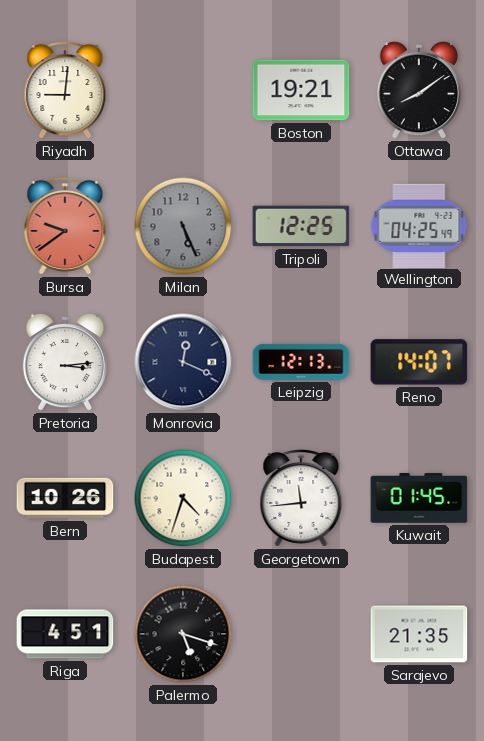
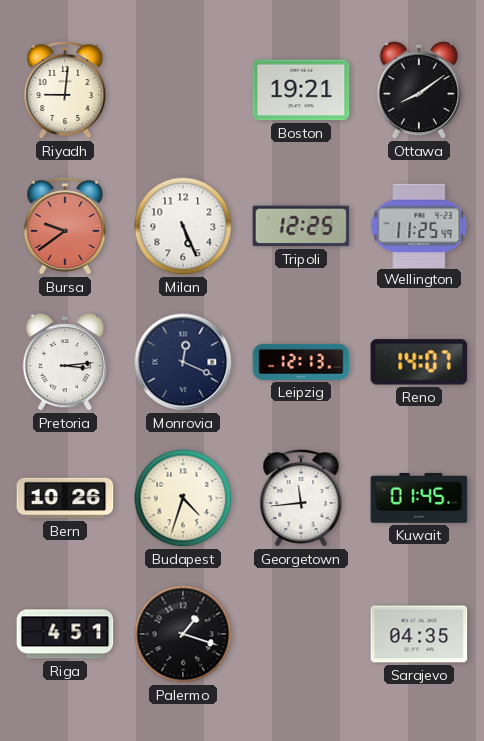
Milan dial: grey -> white (183, 226)
Wellington: 04:25 -> 11:25 (419, 225)
Palermo: 5:18 -> 1:18 (183, 634)
Sarajevo: 21:35 -> 04:35 (419, 634)
